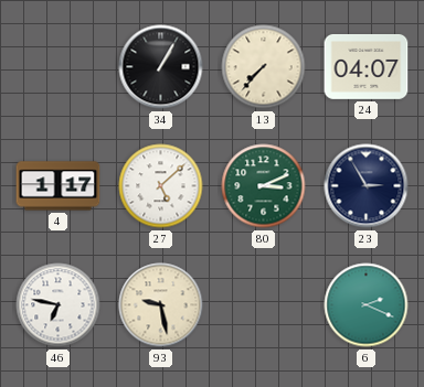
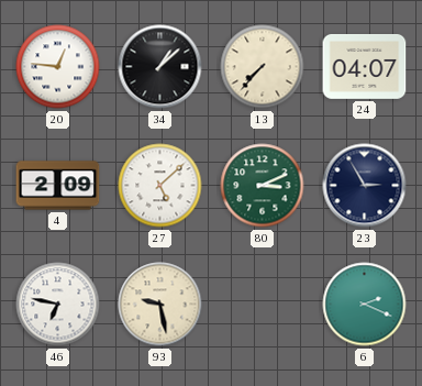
20: none -> 12:46 (58, 67)
34: 1:05 -> 1:08 (160, 67)
4: 1:17 -> 2:09 (58, 186)
